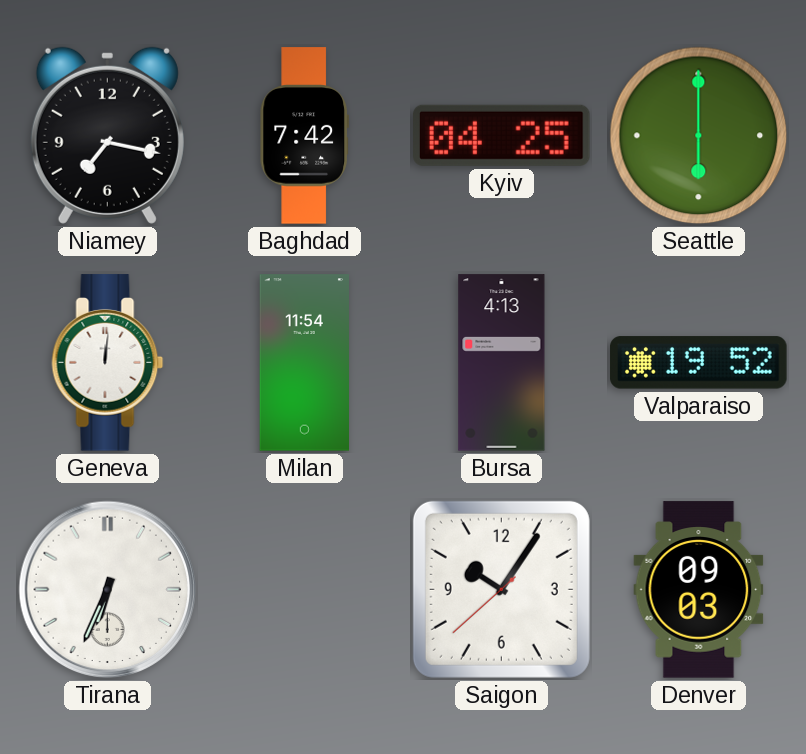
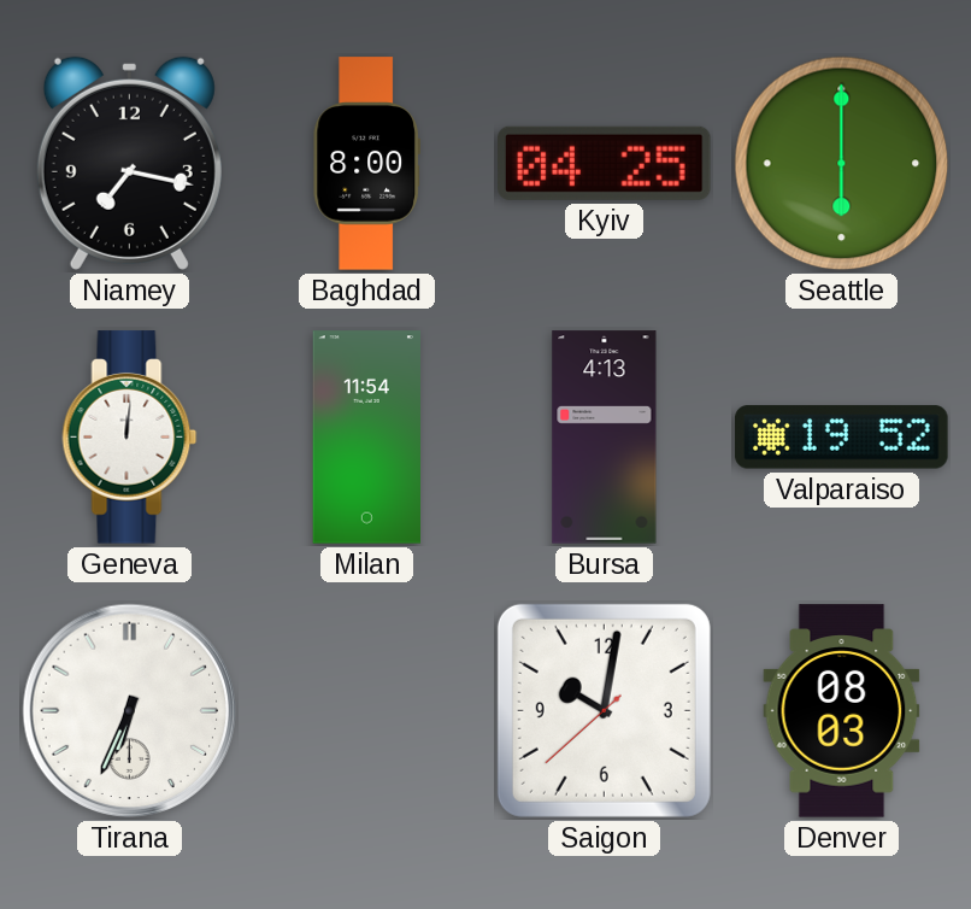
Baghdad: 7:42 -> 8:00 (366, 164)
Saigon: 10:05 -> 10:01 (604, 710)
Denver: 09:03 -> 08:03 (842, 711)
